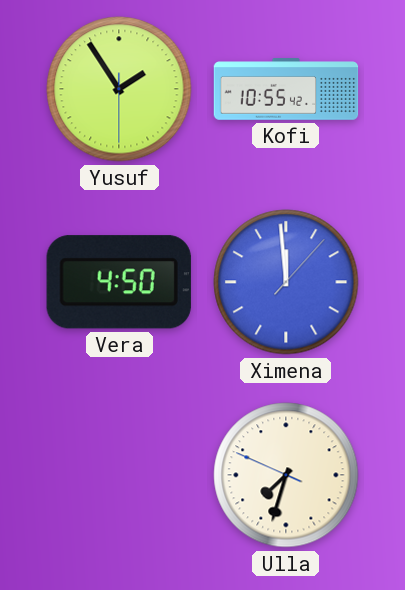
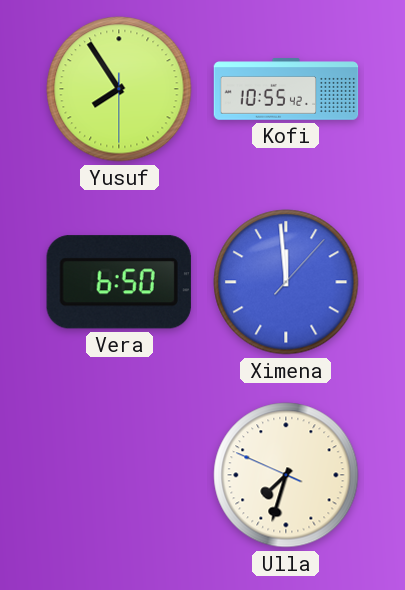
Yusuf: 1:54 -> 7:54 (119, 89)
Vera: 4:50 -> 6:50 (119, 282)
